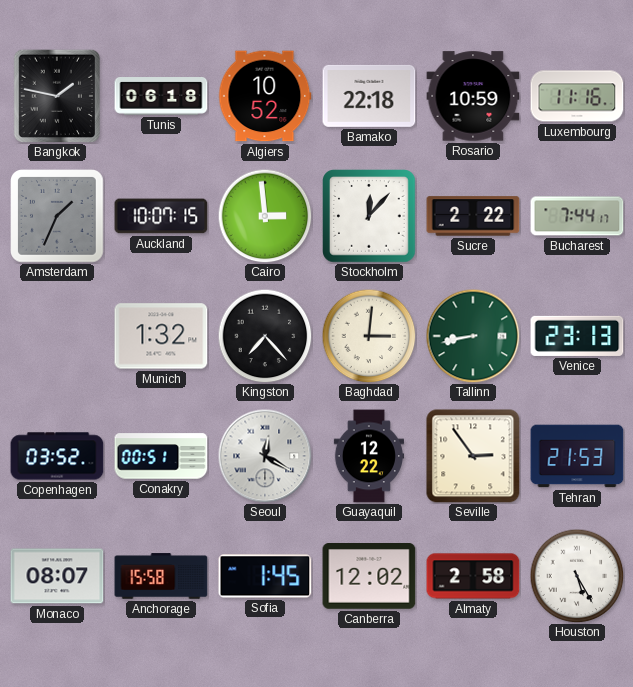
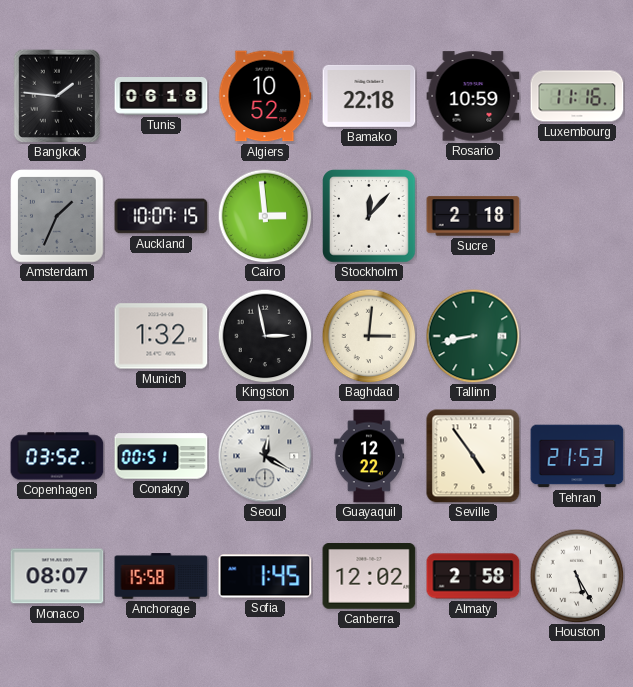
Bangkok: 1:47 -> 1:46 (56, 95)
Sucre: 2:22 -> 2:18 (473, 216)
Bucharest: 7:44 -> none (577, 216)
Kingston: 7:23 -> 2:58 (265, 336)
Venice: 23:13 -> none (577, 336)
Seville: 2:54 -> 4:54 (473, 456)
